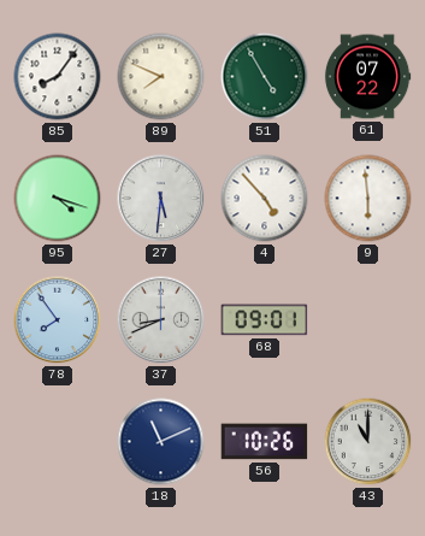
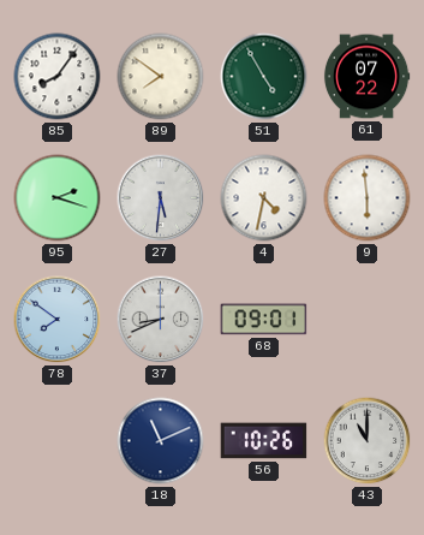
89: 7:49 -> 7:51 (161, 77)
95: 4:18 -> 2:18 (58, 198)
4: 4:53 -> 4:32 (264, 198)
78: 7:54 -> 7:51 (58, 320)
